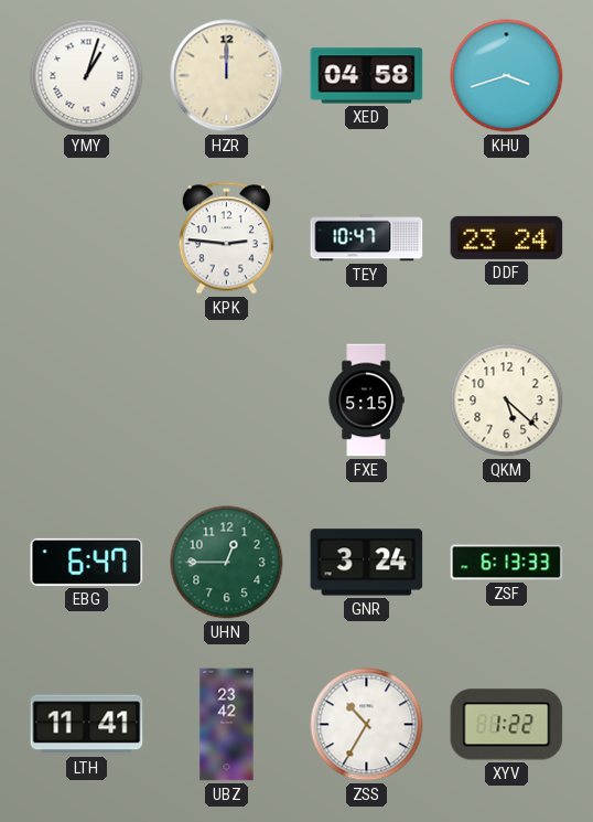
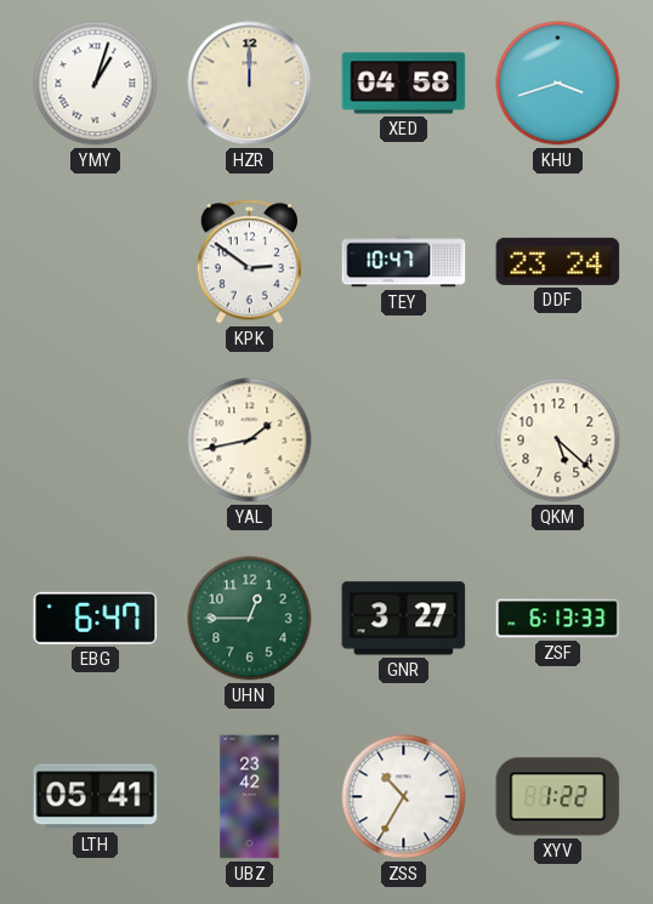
KPK: 2:46 -> 2:51 (249, 262)
YAL: none -> 1:43 (250, 440)
FXE: 5:15 -> none (366, 401)
GNR: 3:24 -> 3:27 (404, 619)
LTH: 11:41 -> 05:41 (96, 797)
